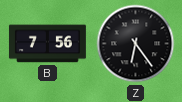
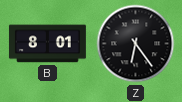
B: 7:56 -> 8:01 (48, 44)
